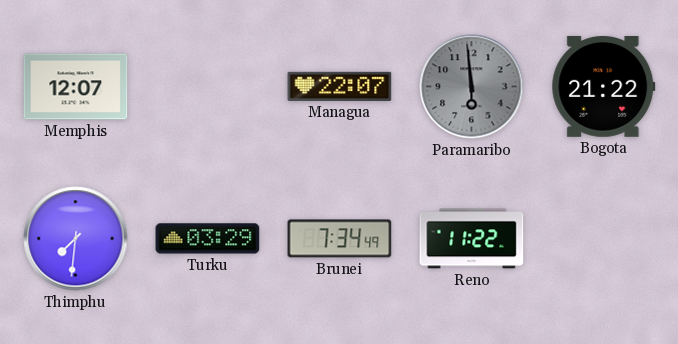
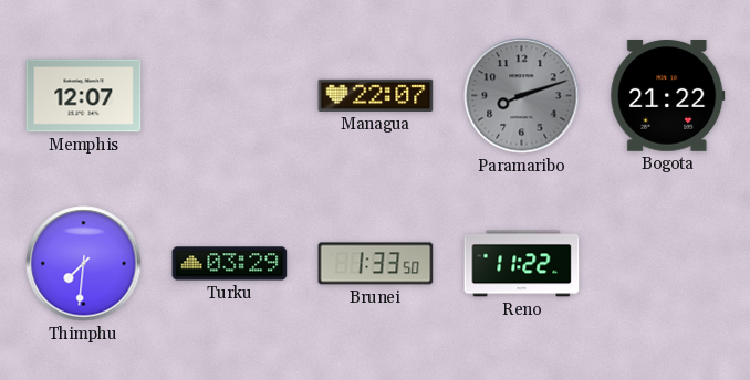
Paramaribo: 5:59 -> 8:12 (522, 96)
Brunei: 7:34 -> 1:33 (376, 264)
